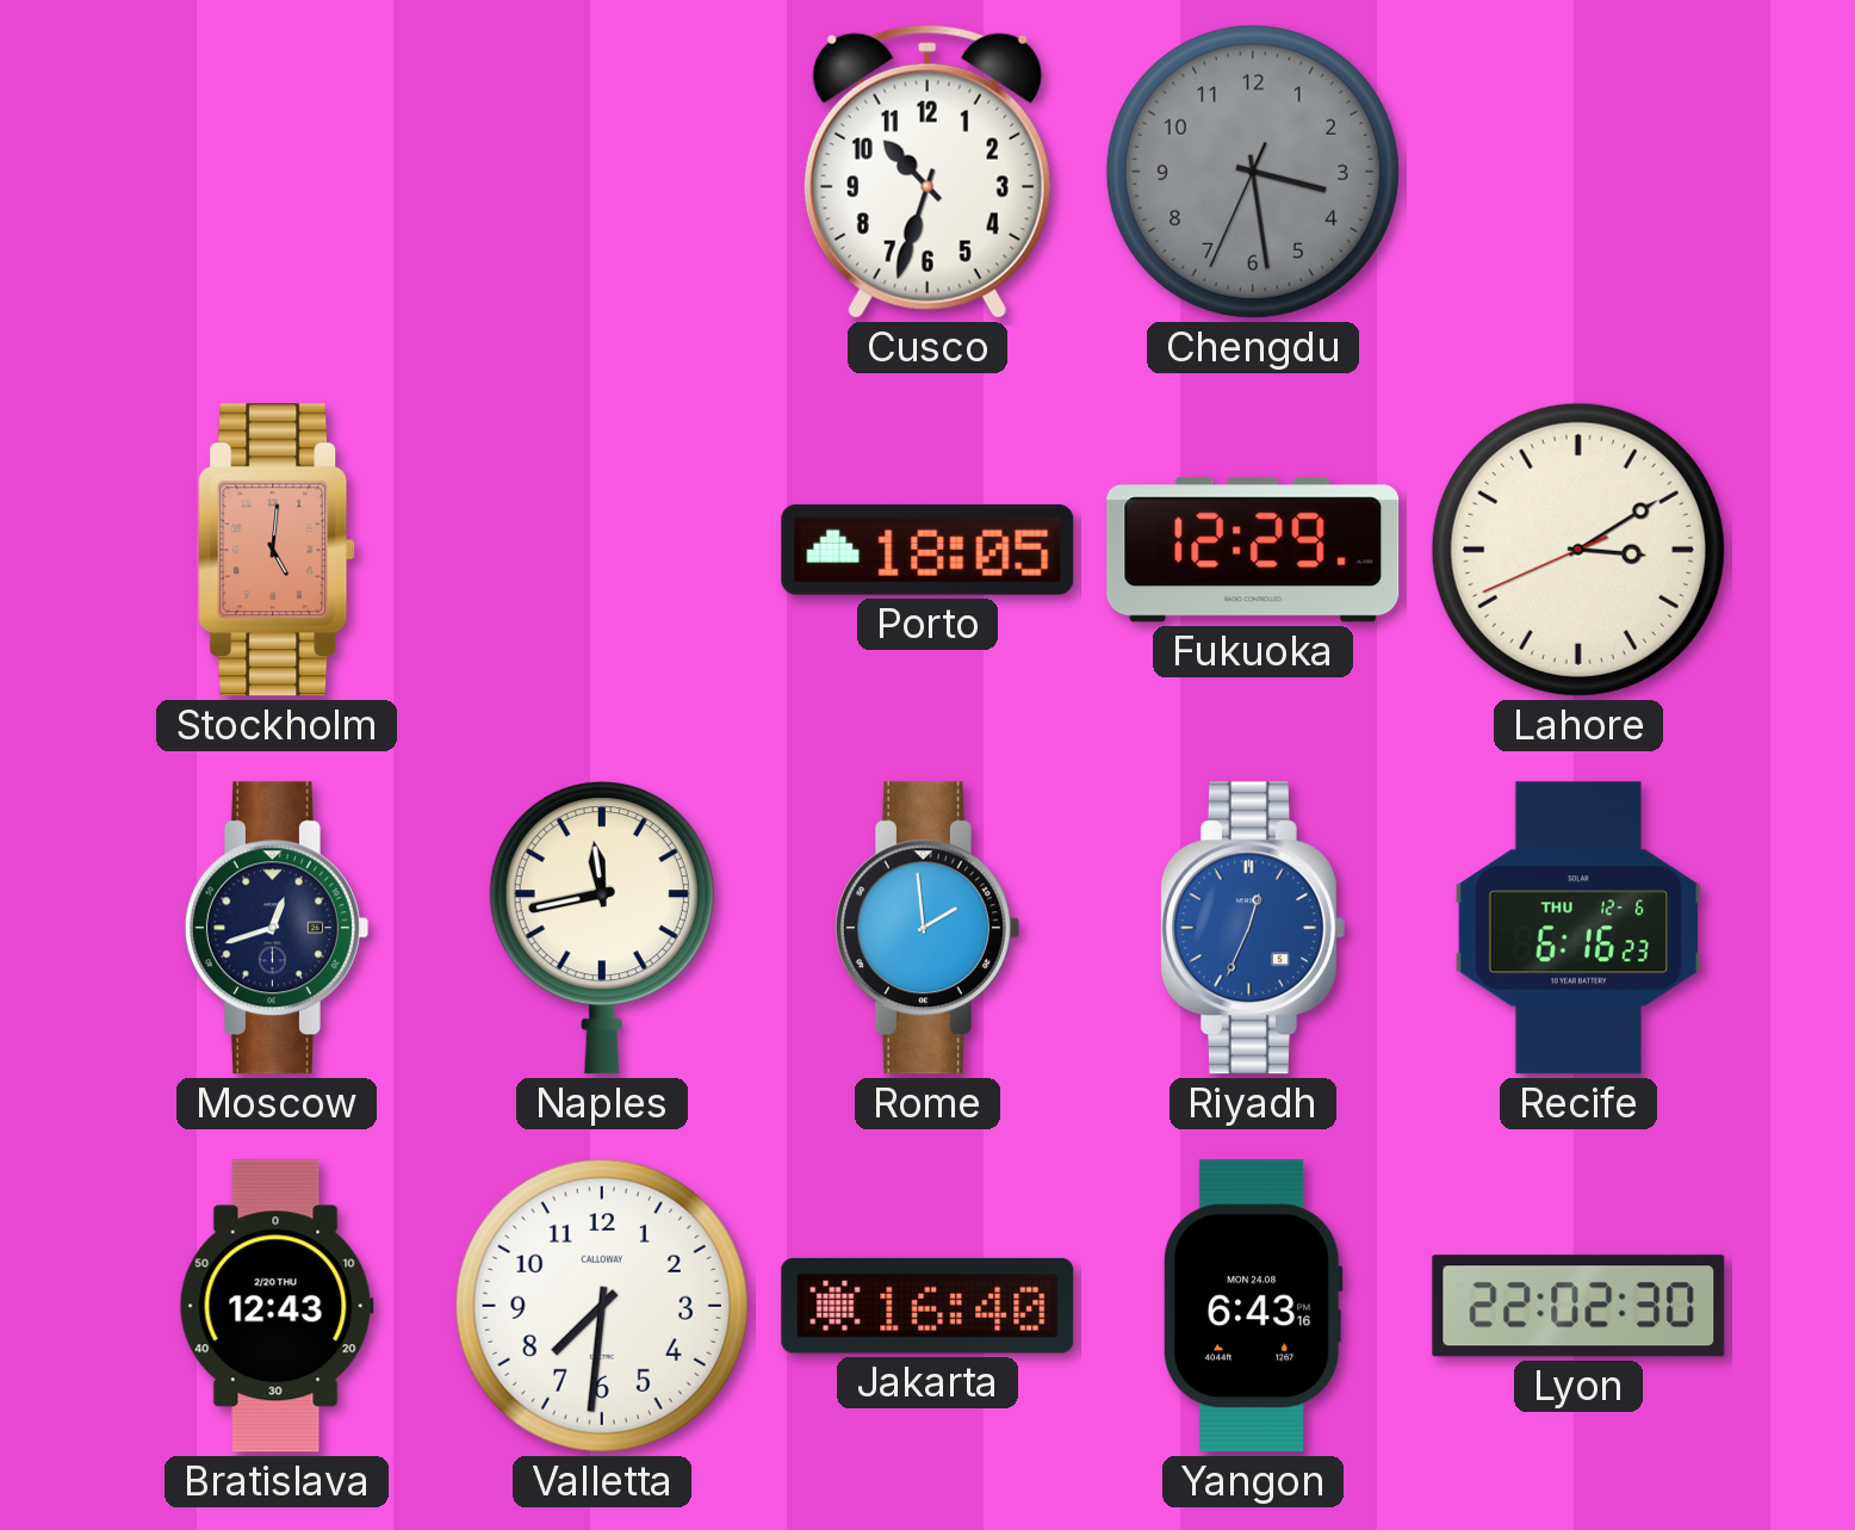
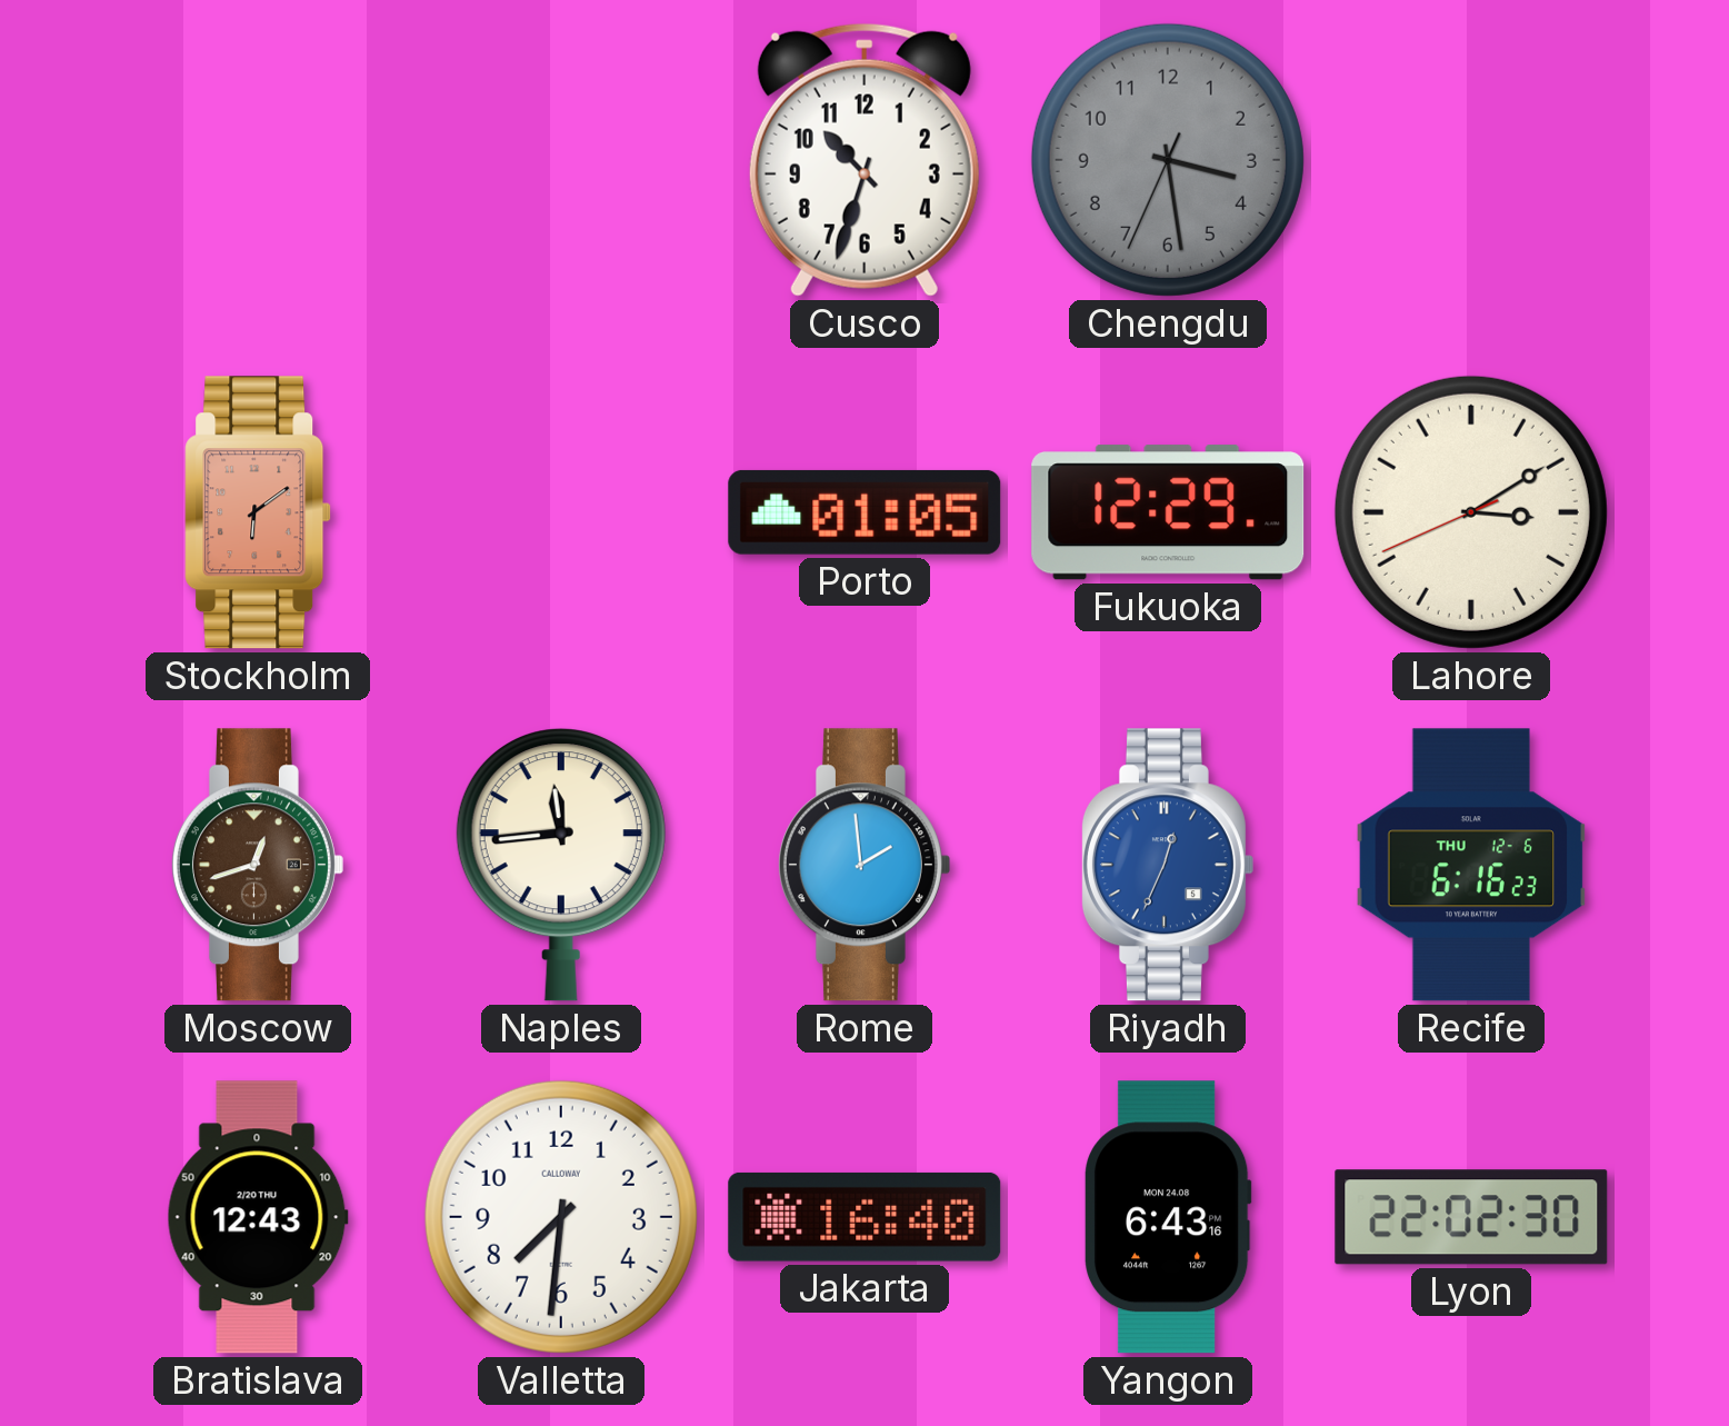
Stockholm: 5:01 -> 6:09 (258, 512)
Porto: 18:05 -> 01:05 (864, 512)
Moscow dial: navy -> brown (257, 865)
Naples: 11:43 -> 11:44 (561, 865)
